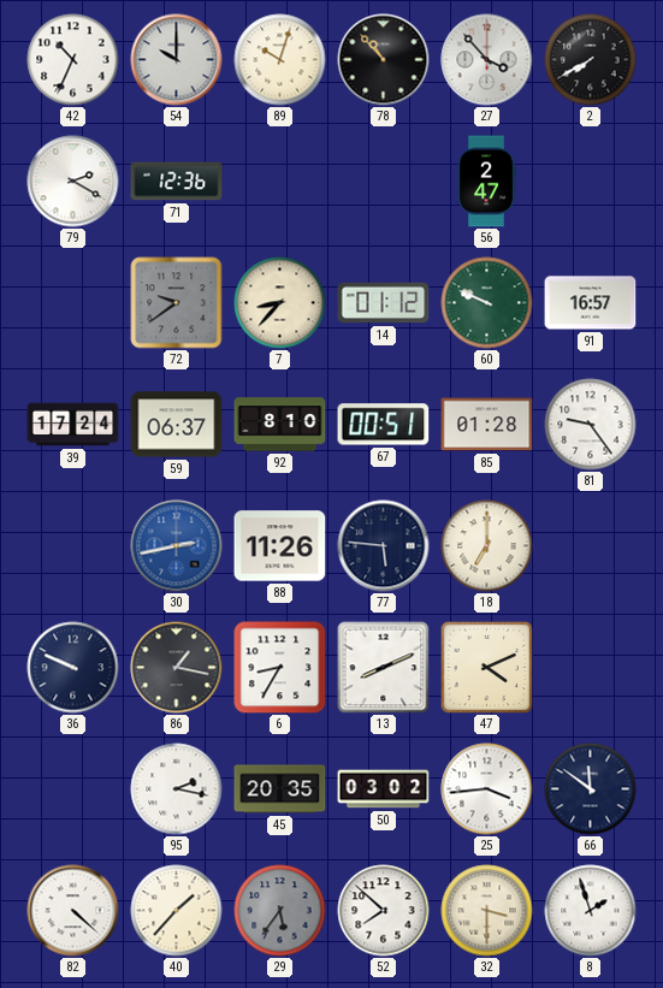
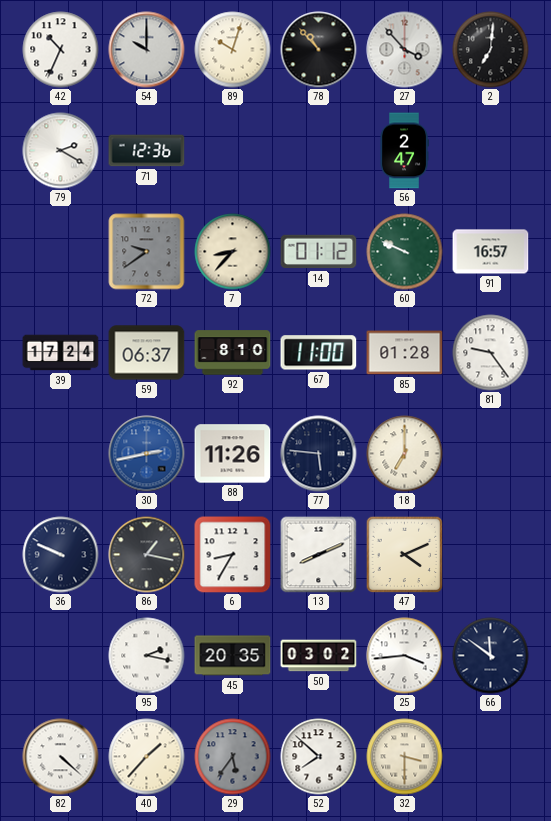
2: 7:40 -> 7:01 (491, 50)
67: 00:51 -> 11:00 (319, 353)
8: 1:57 -> none (591, 911)
